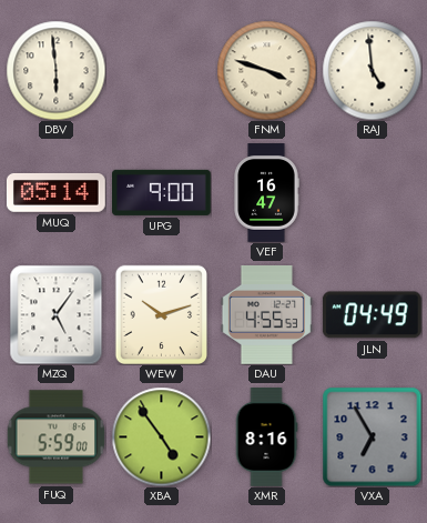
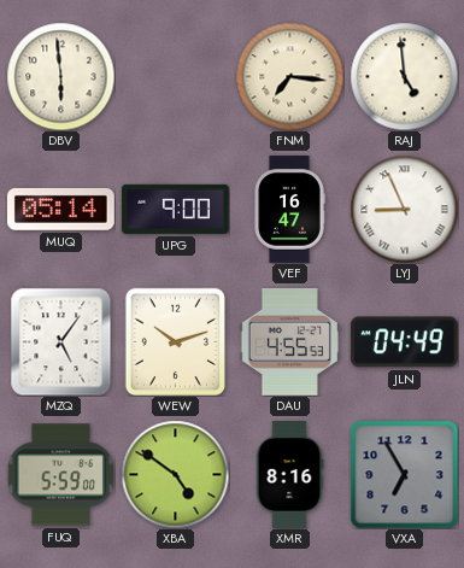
FNM: 3:48 -> 7:16 (289, 76)
LYJ: none -> 8:56 (404, 209)
XBA: 4:54 -> 4:51 (175, 474)
